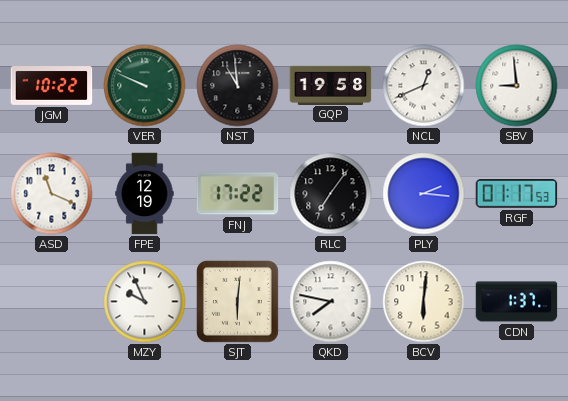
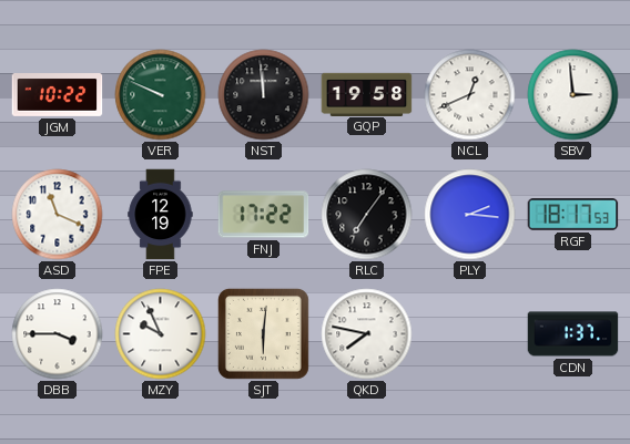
NST: 10:59 -> 11:59 (264, 95)
SBV: 8:59 -> 2:59 (573, 95)
RGF: 01:17 -> 18:17 (573, 215)
DBB: none -> 3:45 (58, 334)
BCV: 6:01 -> none (424, 302)
